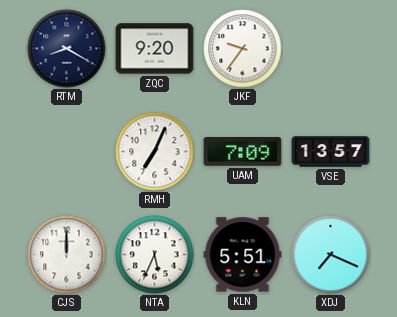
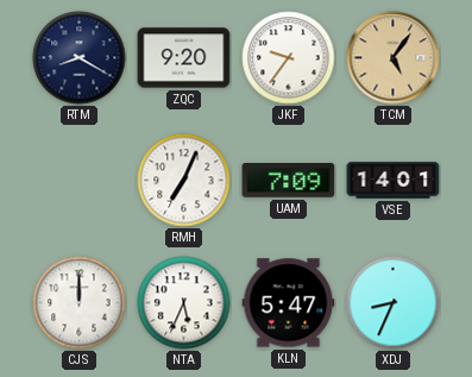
TCM: none -> 5:06 (394, 58)
VSE: 13:57 -> 14:01 (394, 181)
KLN: 5:51 -> 5:47 (289, 303)
XDJ: 7:19 -> 8:34 (394, 303)
